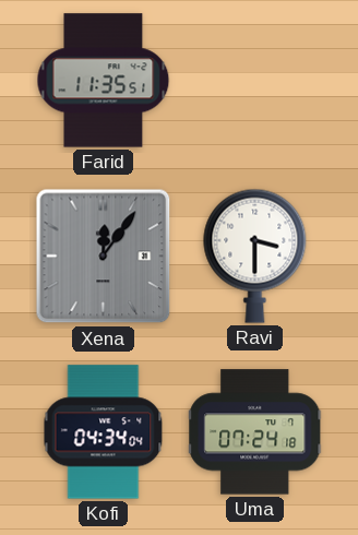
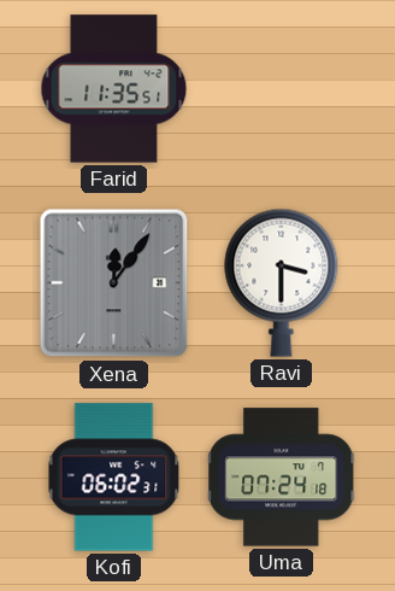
Kofi: 04:34 -> 06:02 (114, 478)
